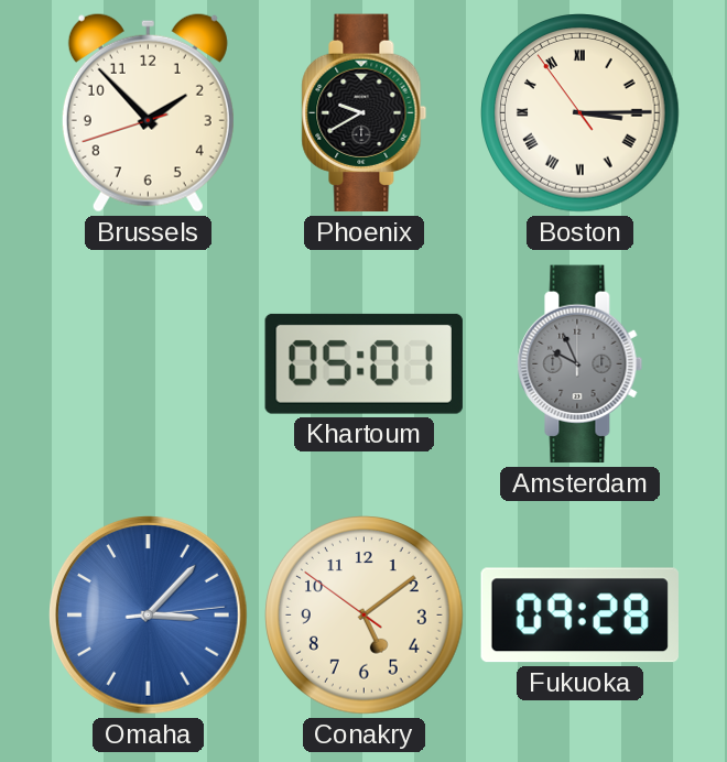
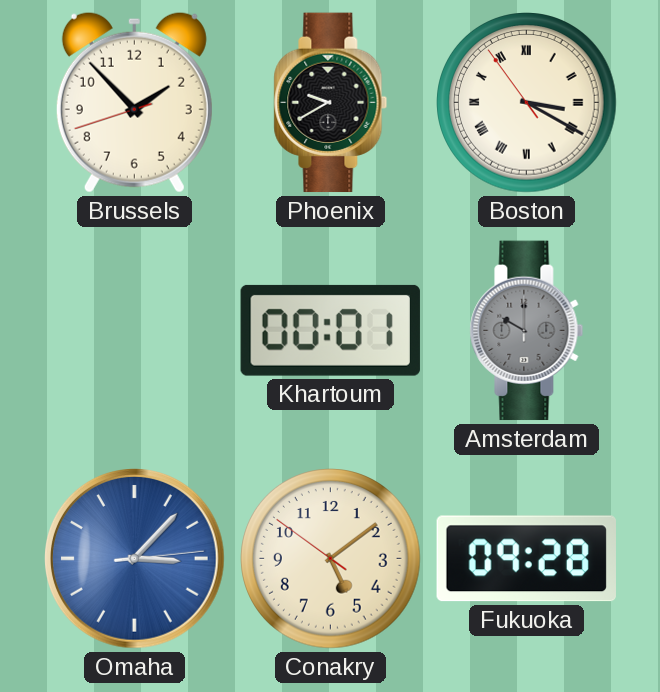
Boston: 3:14 -> 3:19 (527, 103)
Khartoum: 05:01 -> 00:01 (330, 330)
Amsterdam: 9:56 -> 10:00 (527, 331)
